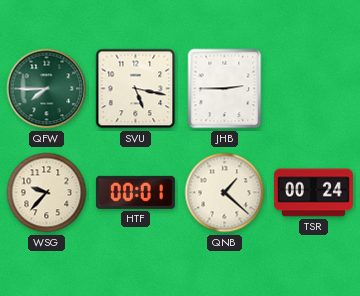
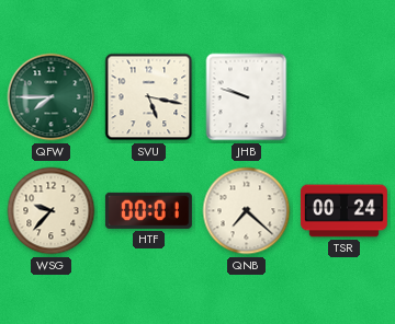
JHB: 2:45 -> 9:48 (247, 97)
QNB: 1:22 -> 7:22 (247, 211)
